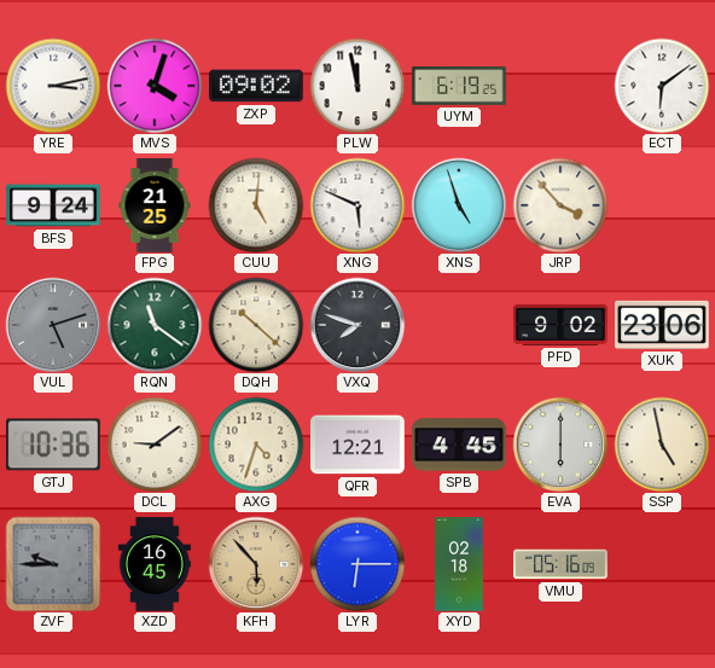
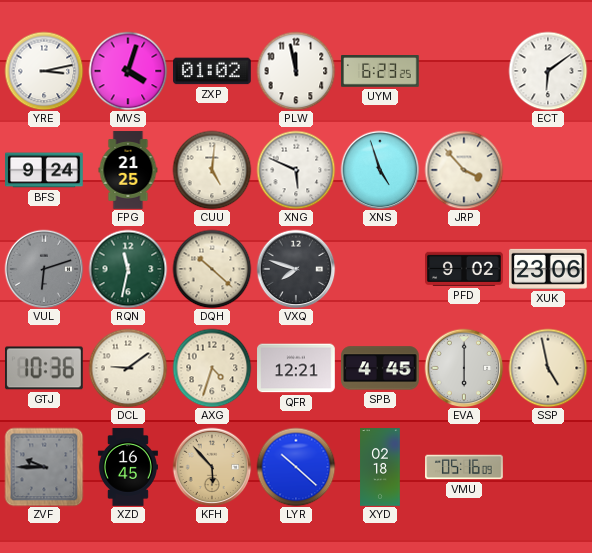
ZXP: 09:02 -> 01:02 (213, 71)
UYM: 6:19 -> 6:23 (380, 72)
VUL: 5:12 -> 6:12 (44, 269)
RQN: 11:21 -> 11:32 (128, 269)
LYR: 6:15 -> 10:22 (296, 467)
